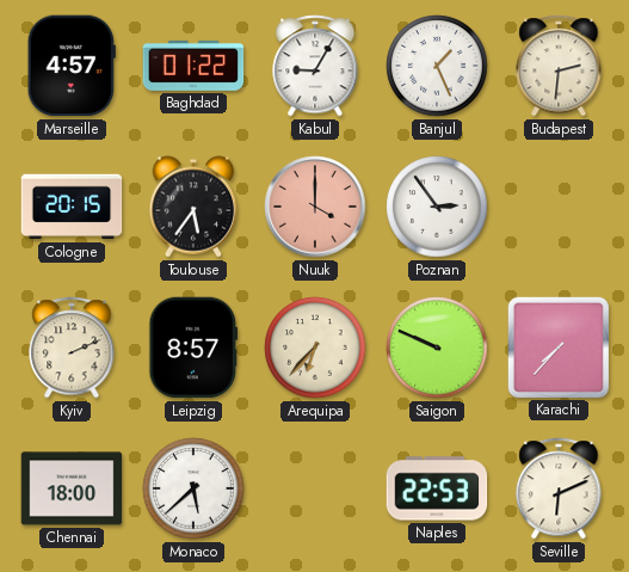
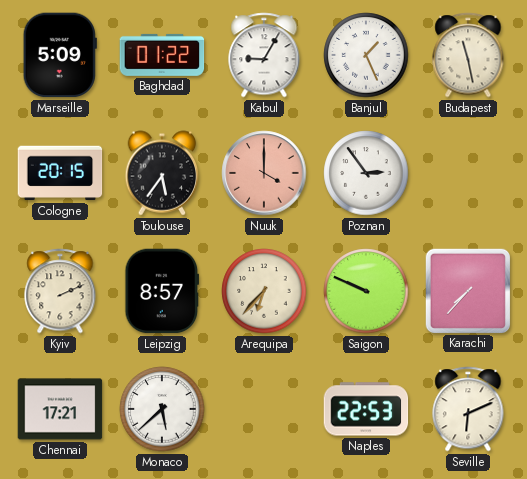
Marseille: 4:57 -> 5:09 (60, 55)
Budapest: 2:31 -> 11:28 (468, 55)
Chennai: 18:00 -> 17:21 (60, 409)
